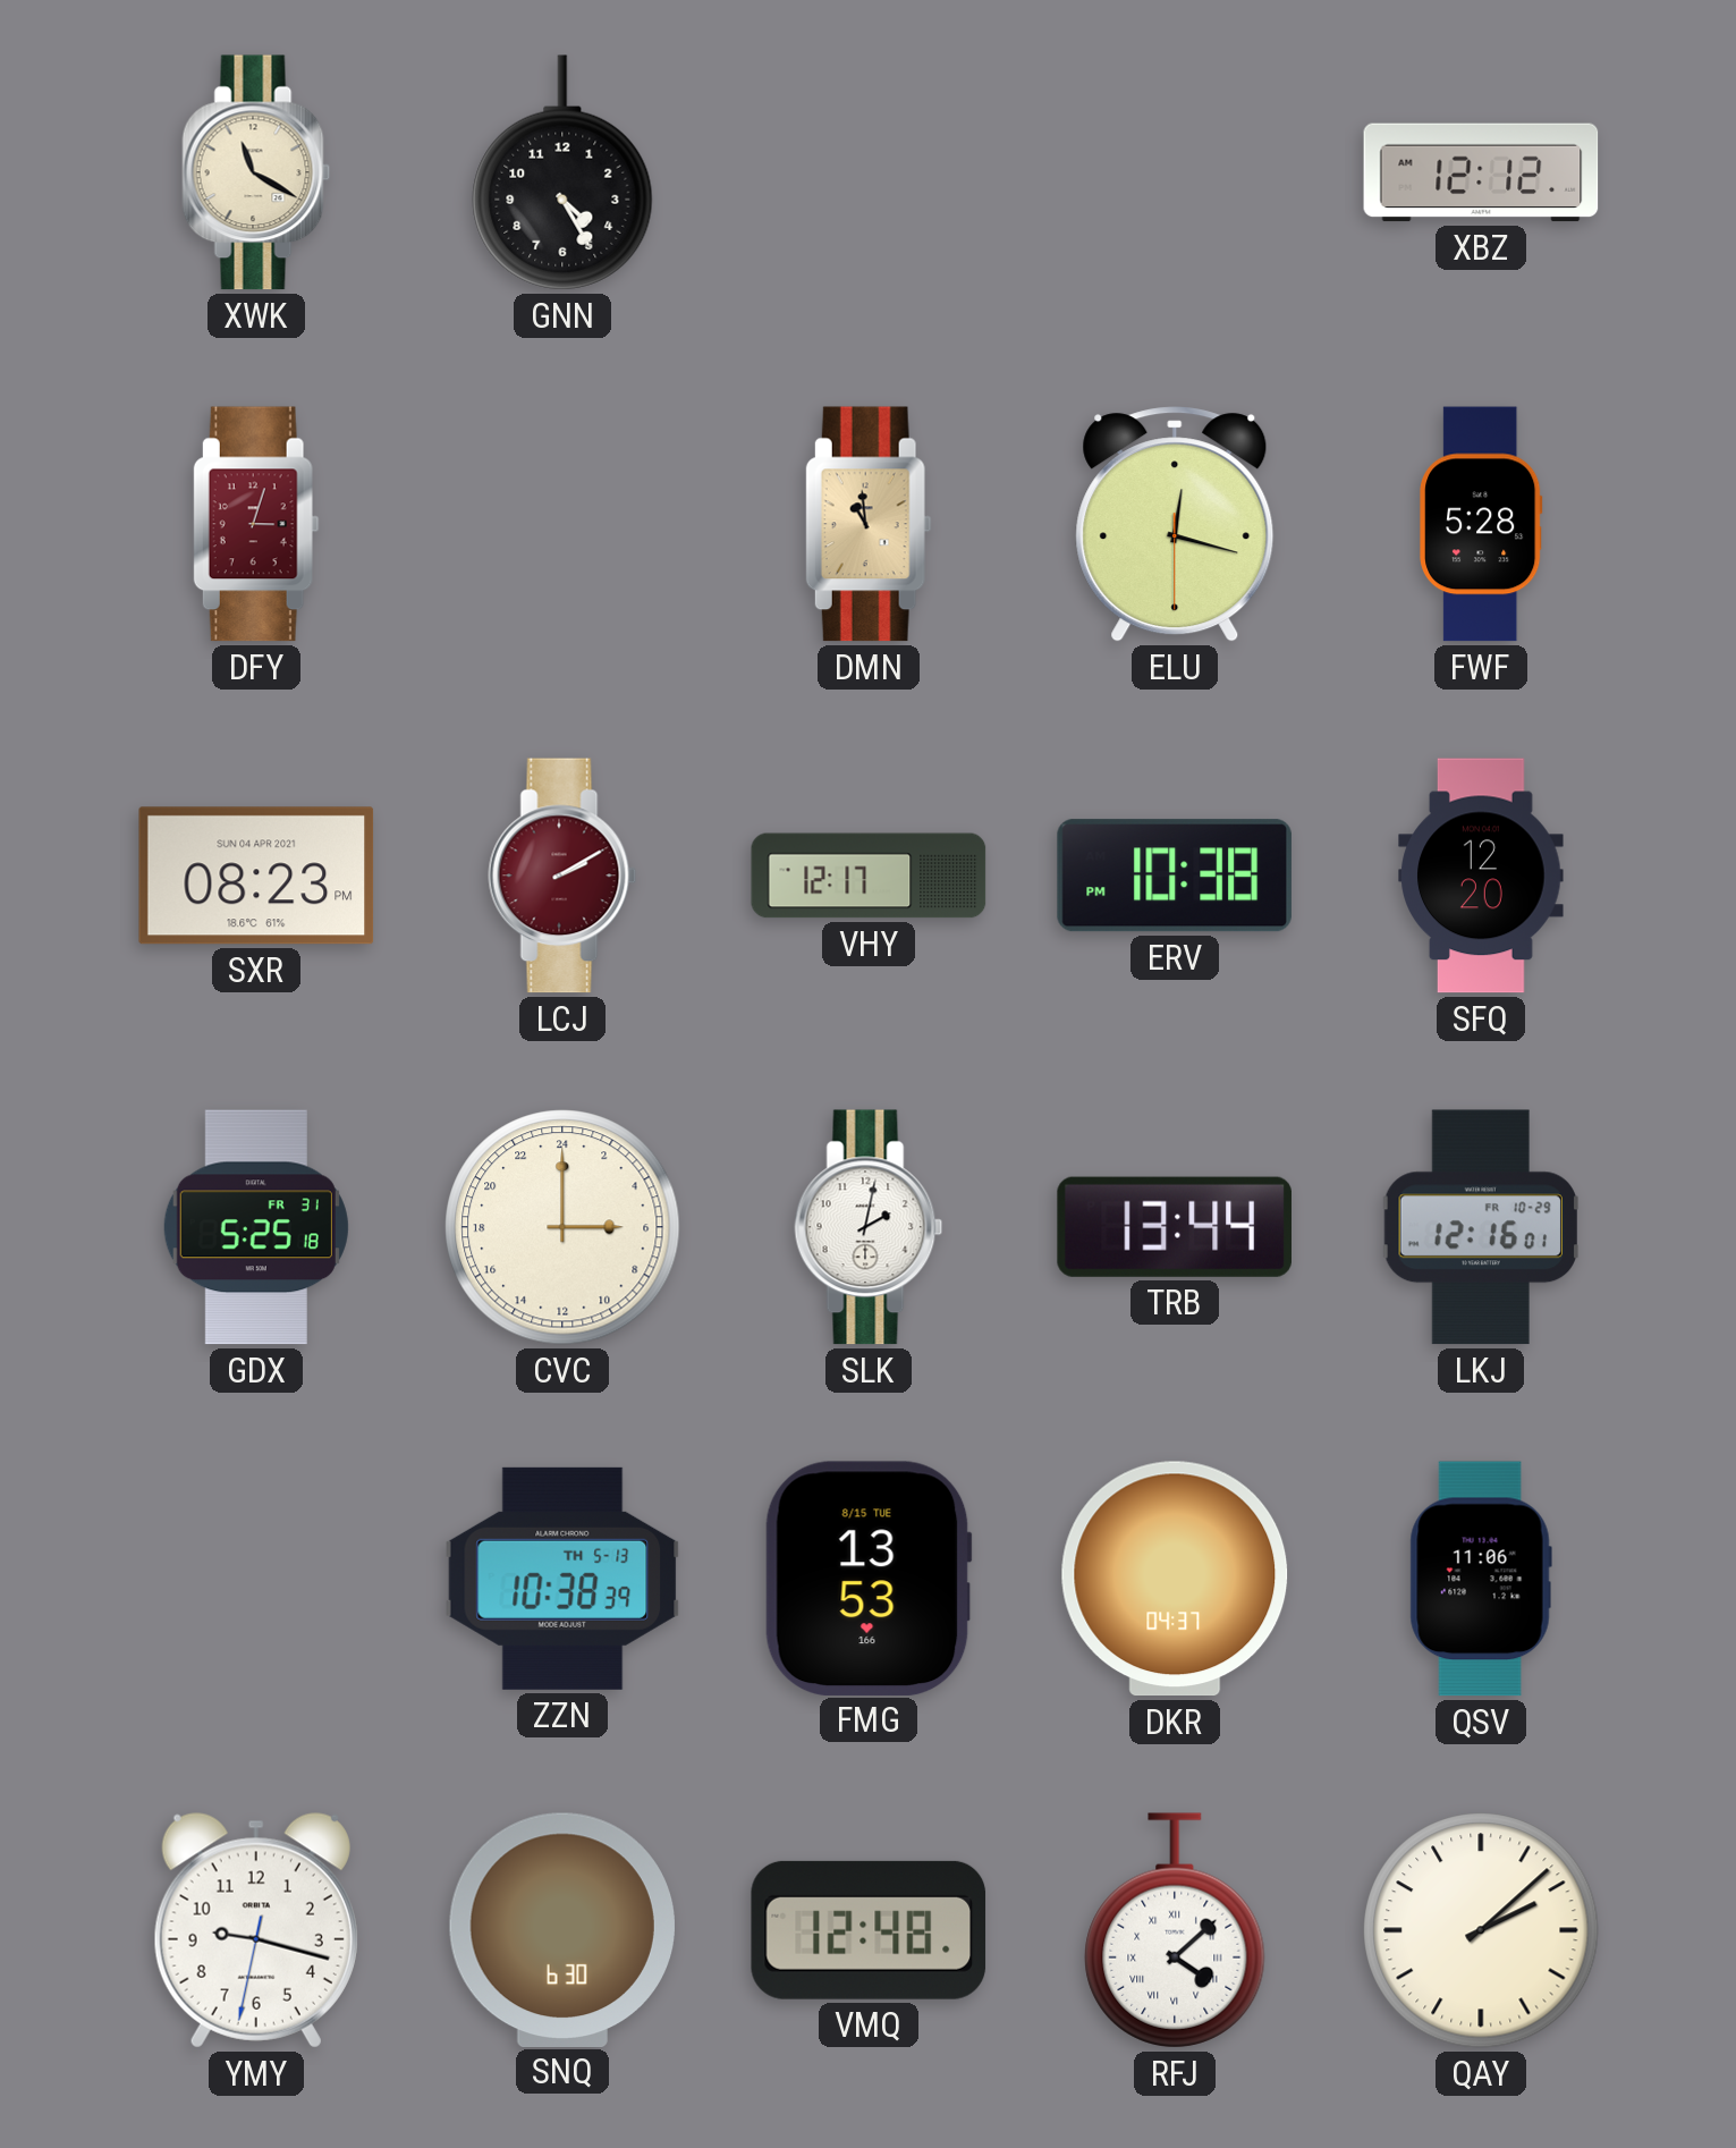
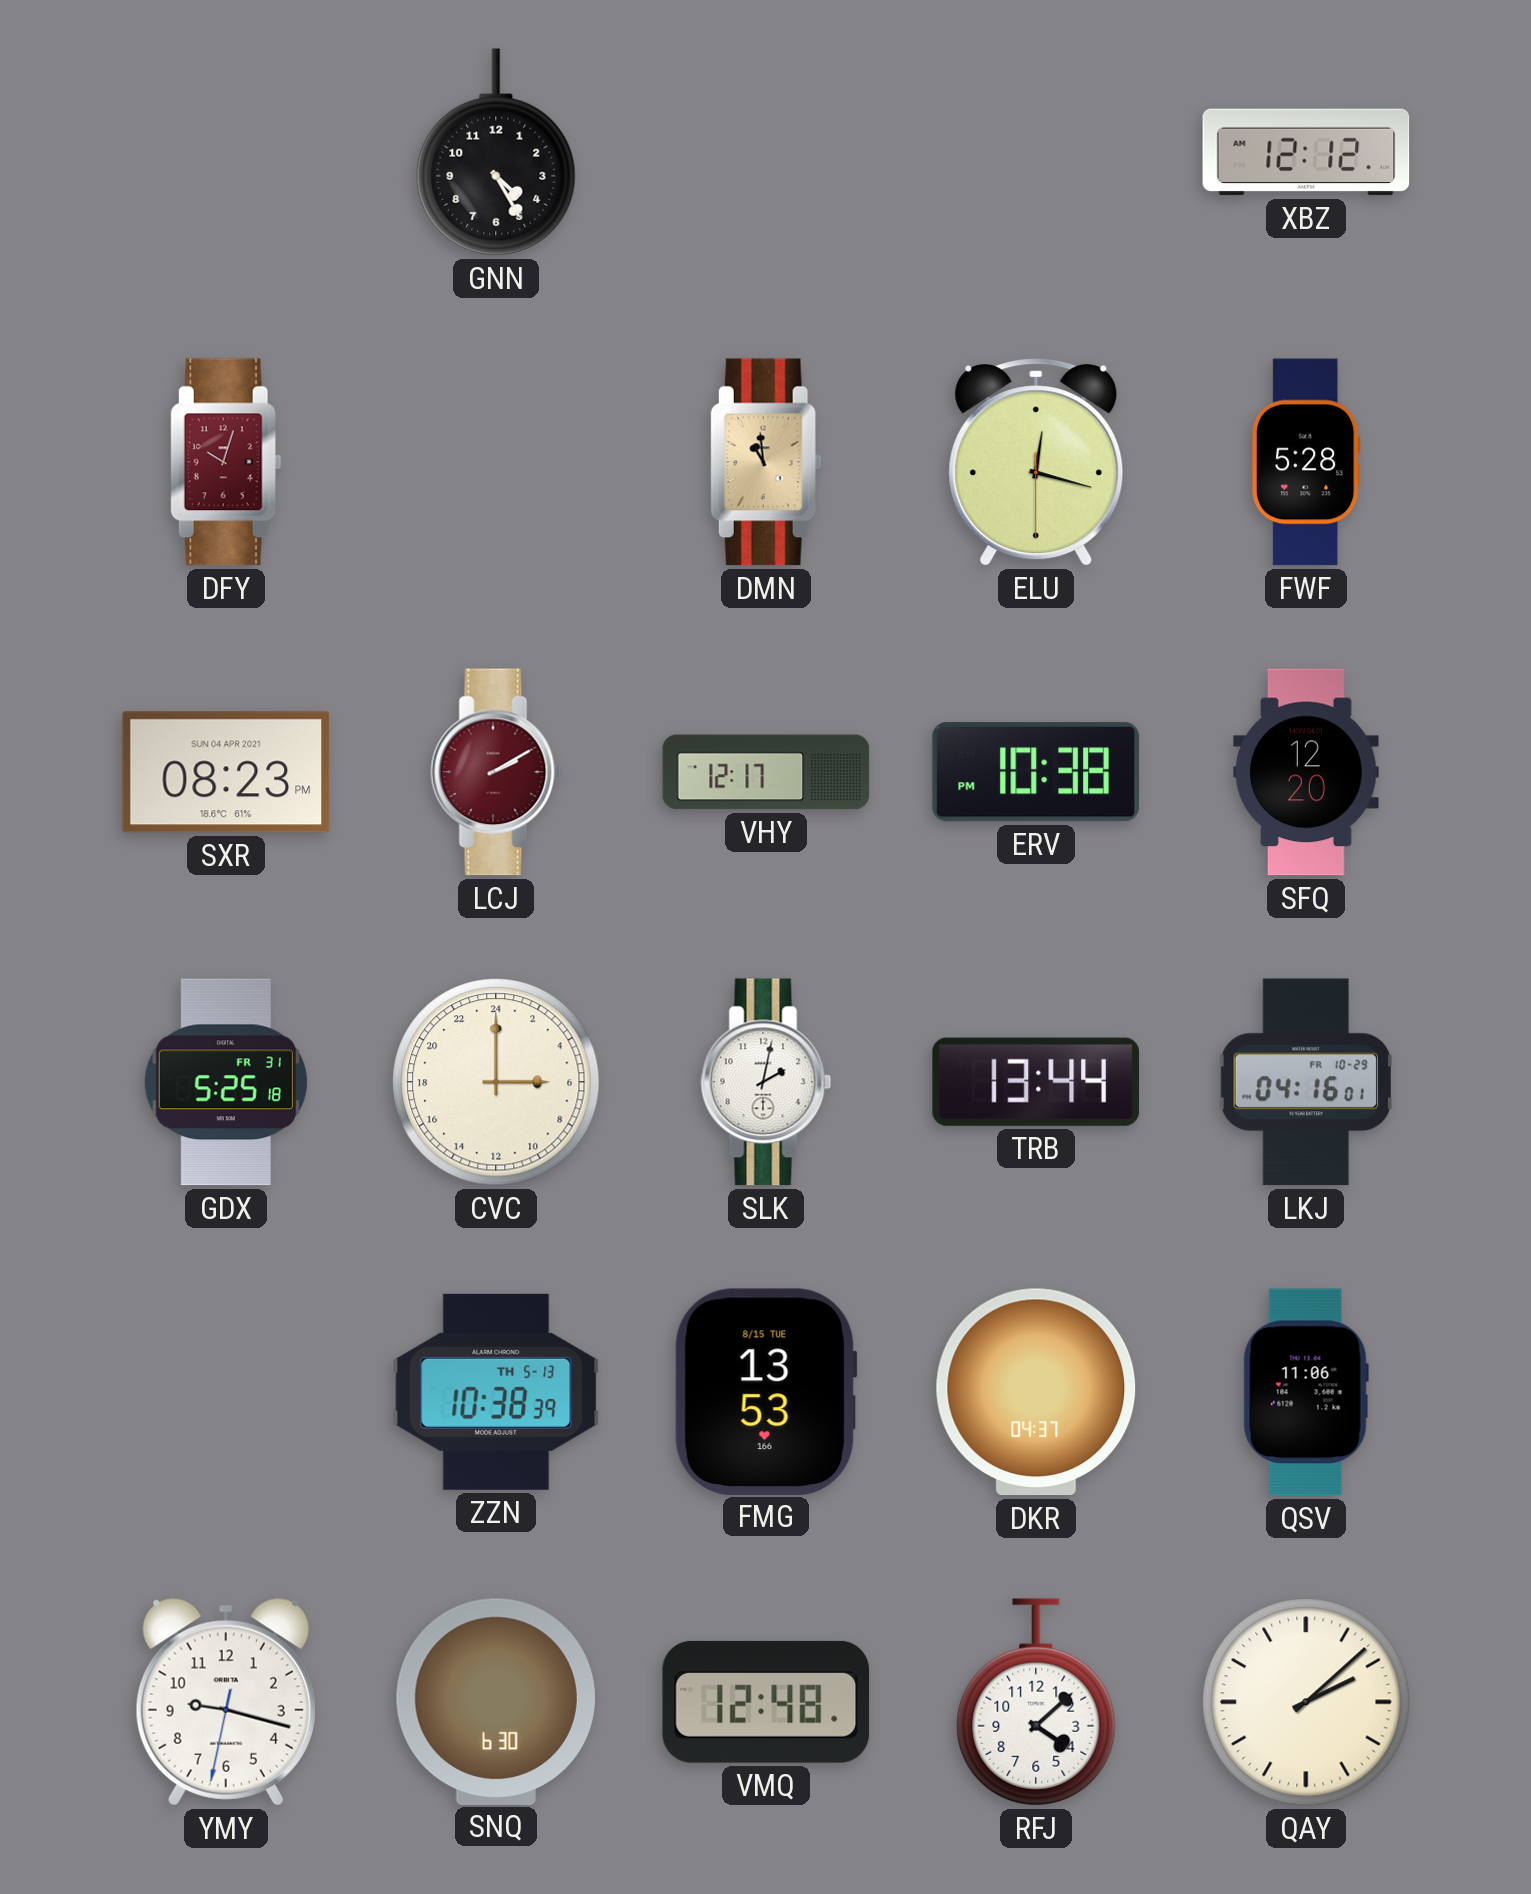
XWK: 11:20 -> none (256, 172)
DFY: 3:03 -> 10:03 (226, 462)
LKJ: 12:16 -> 04:16 (1306, 1082)
RFJ numerals: Roman -> Arabic (1036, 1702)
